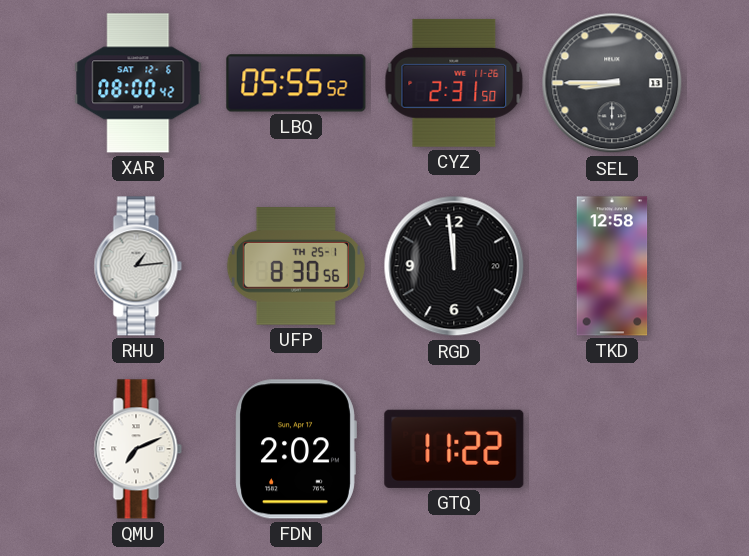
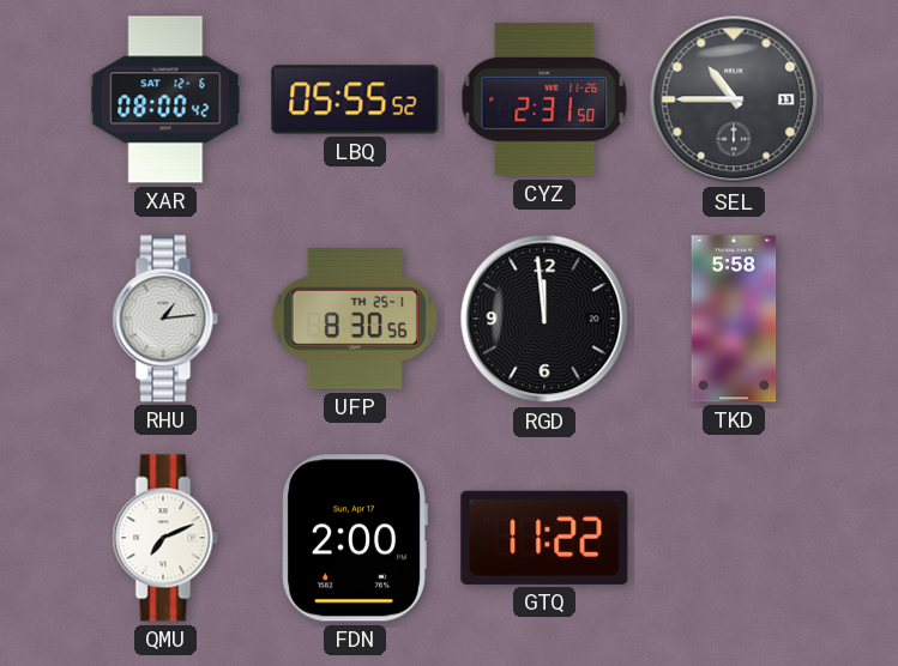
SEL: 8:45 -> 10:45 (734, 99)
TKD: 12:58 -> 5:58 (734, 319)
FDN: 2:02 -> 2:00 (355, 538)
